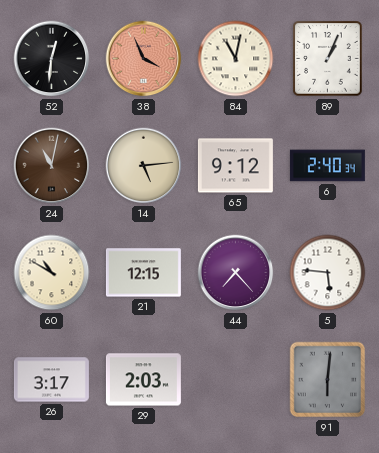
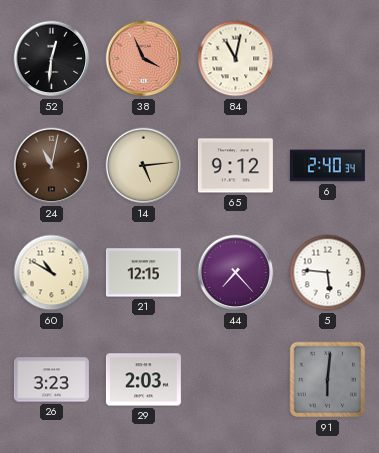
89: 1:04 -> none (328, 59)
26: 3:17 -> 3:23 (51, 380)
